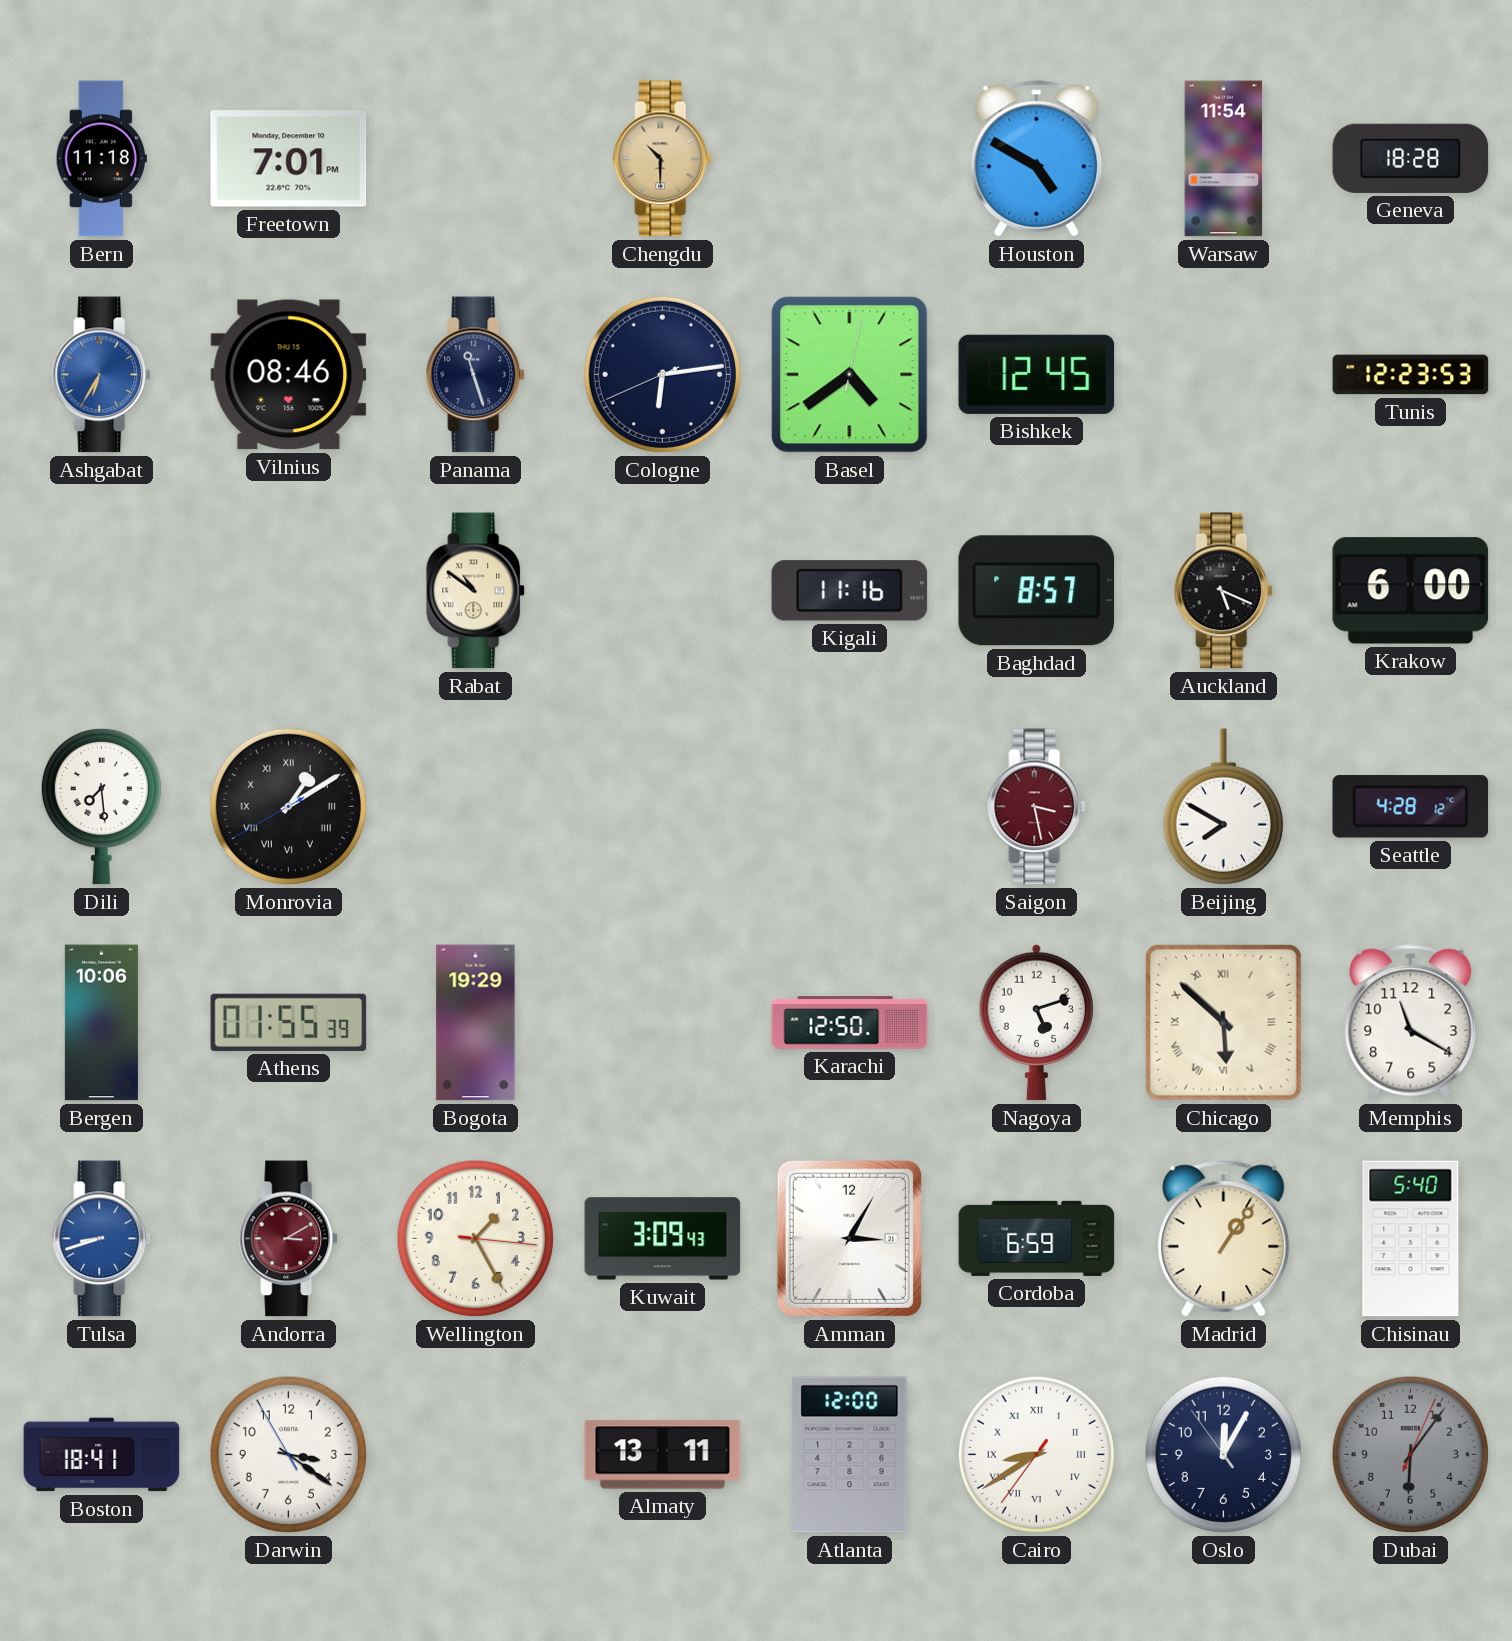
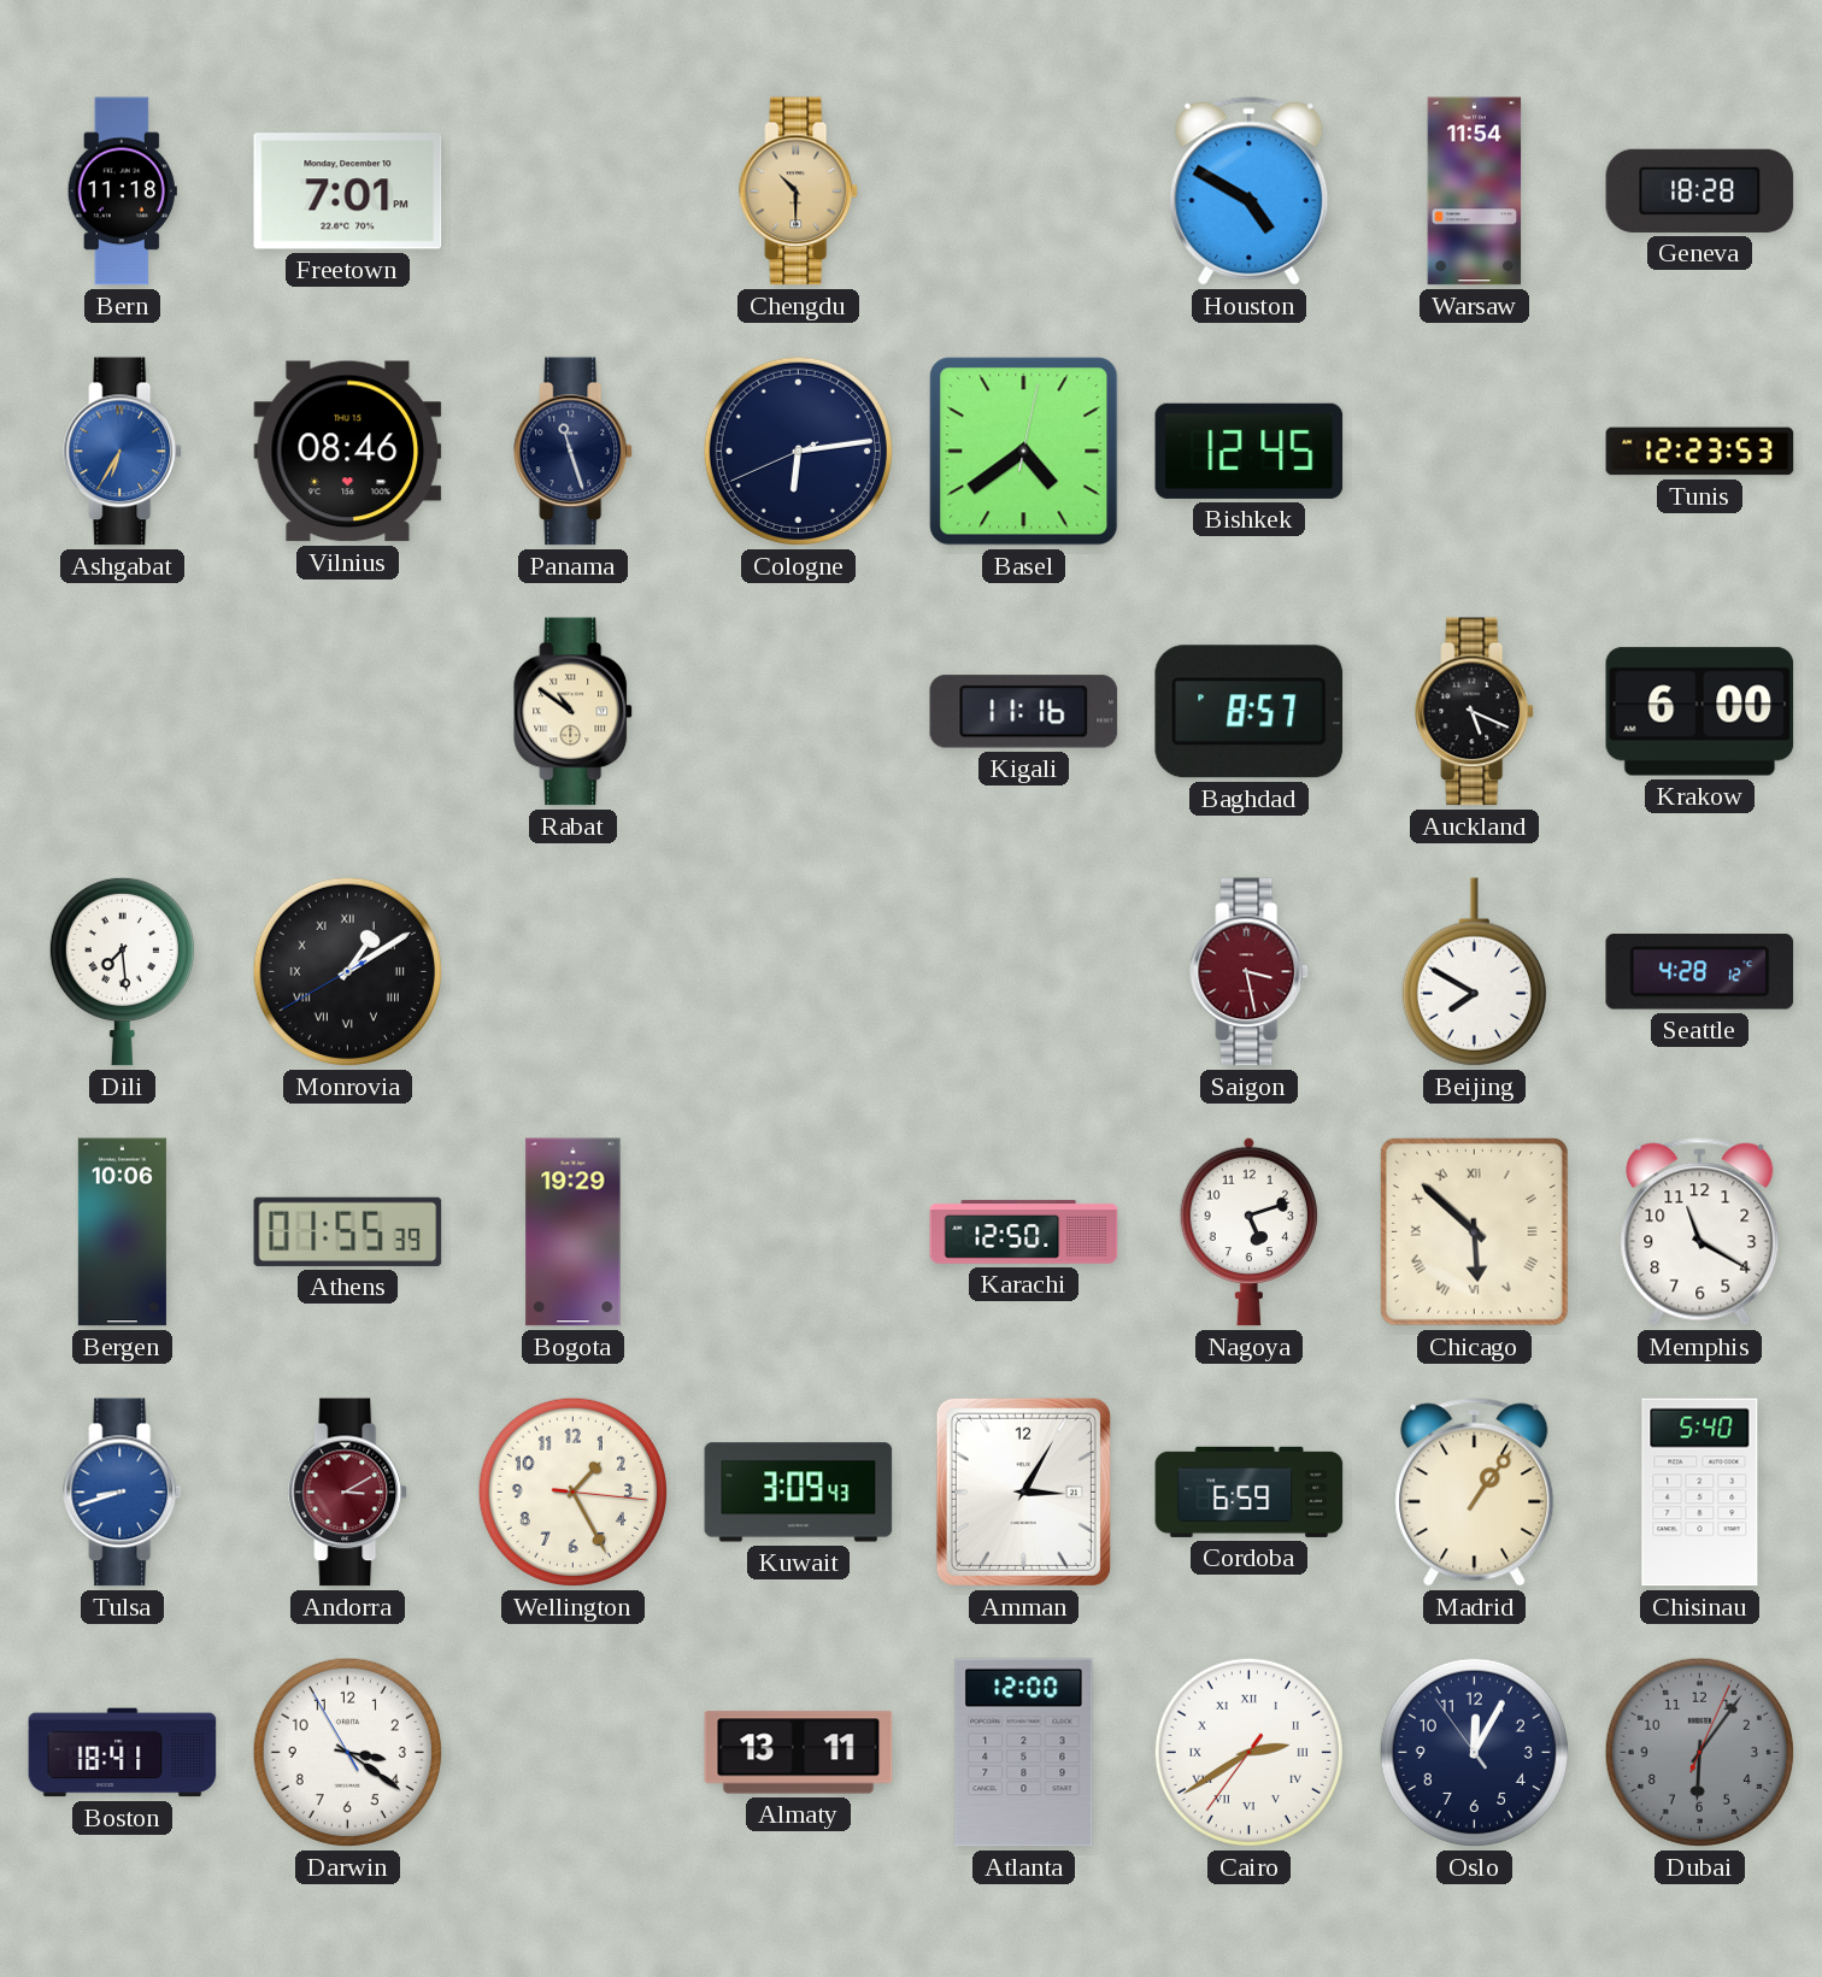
Cairo: 8:39 -> 2:39 (1248, 1752)
